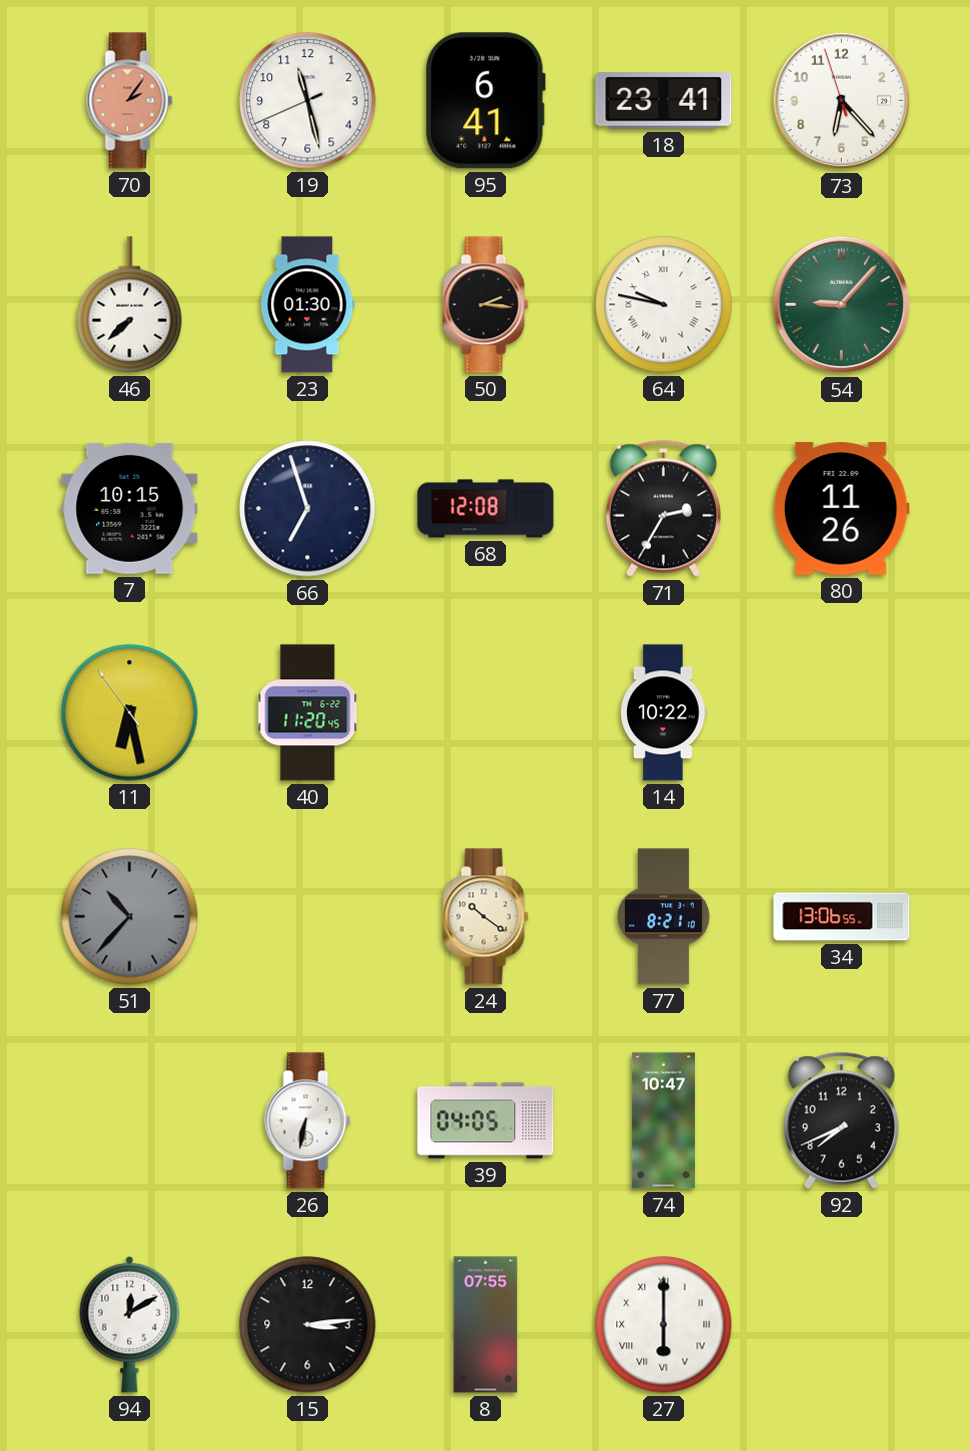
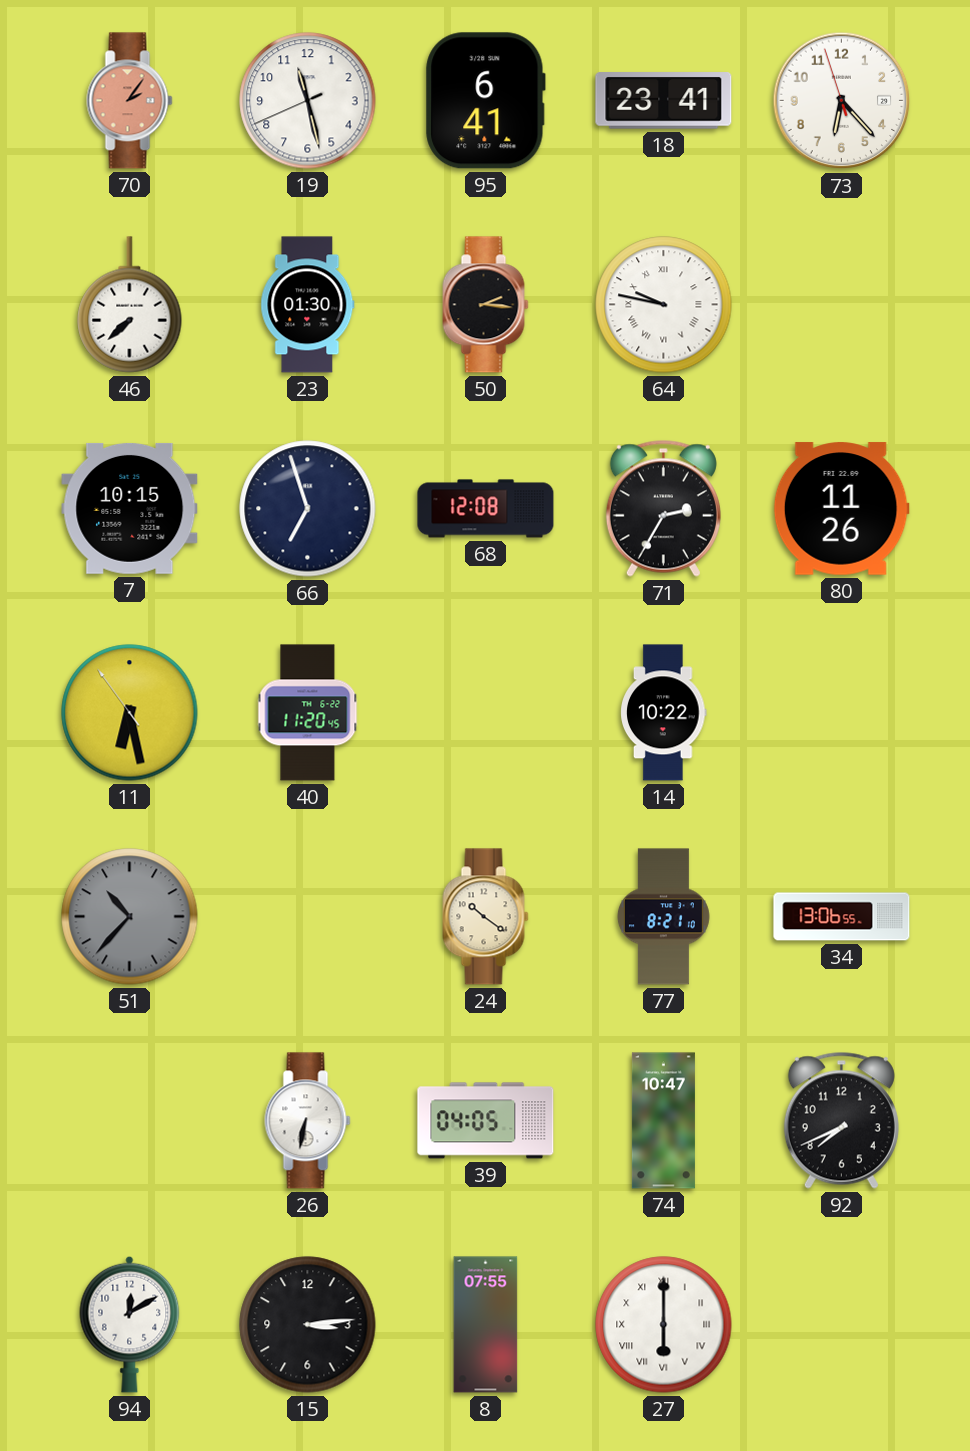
54: 9:07 -> none (842, 305)
